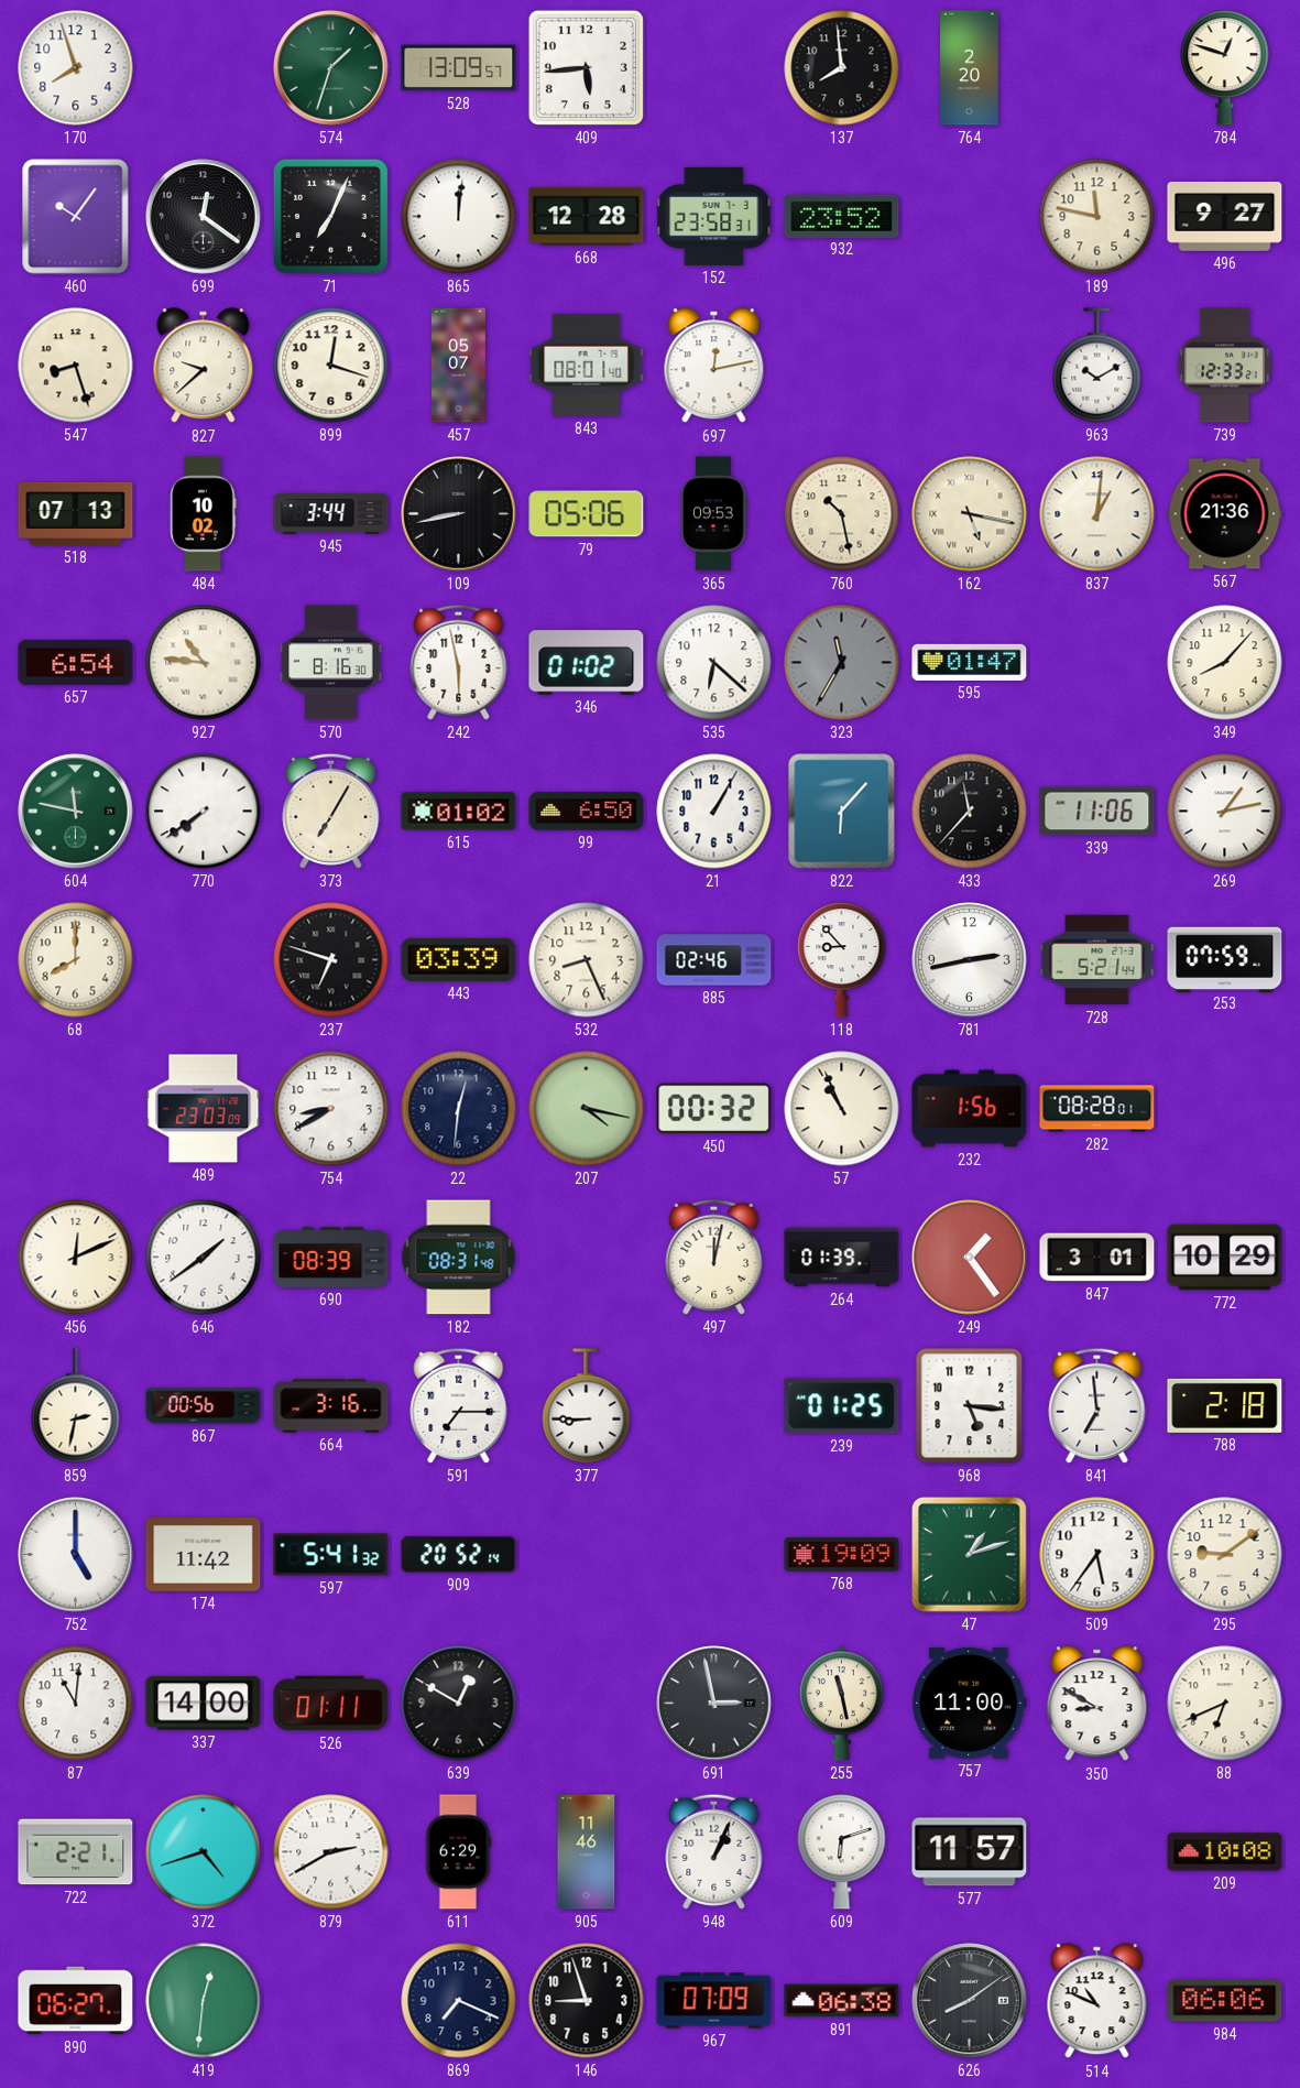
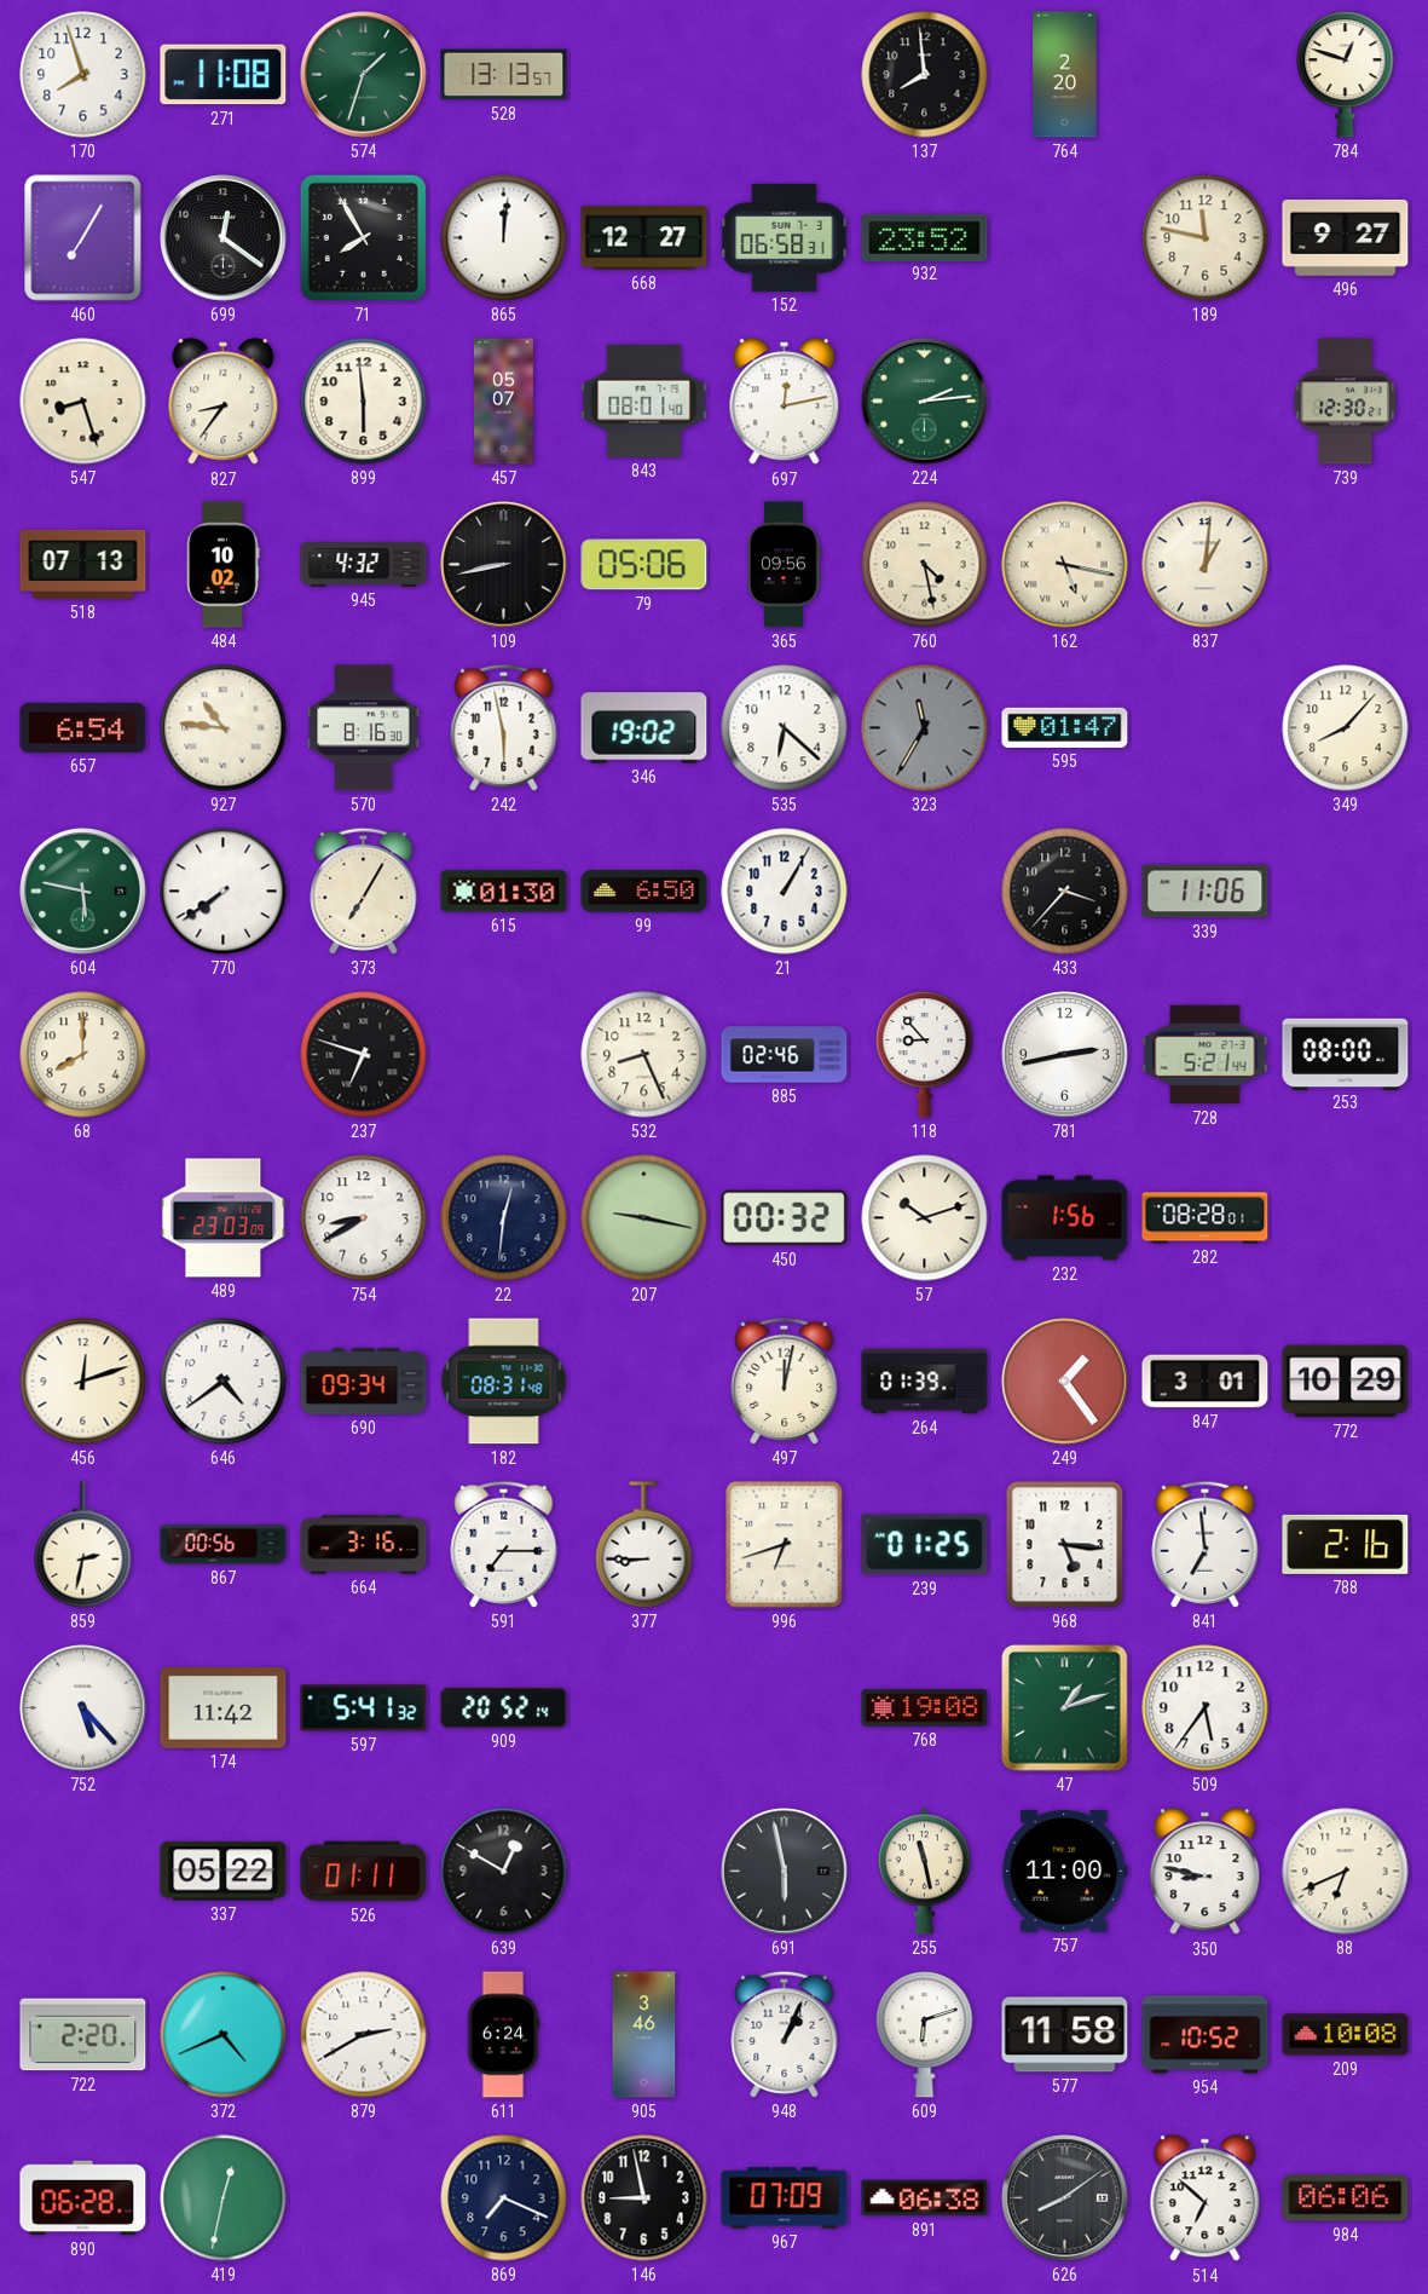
271: none -> 11:08 (224, 75)
528: 13:09 -> 13:13 (504, 75)
409: 5:44 -> none (586, 67)
460: 10:06 -> 7:05 (83, 238)
71: 7:04 -> 7:55 (363, 237)
668: 12:28 -> 12:27 (644, 238)
152: 23:58 -> 06:58 (785, 237)
827: 9:38 -> 8:36 (224, 402)
899: 12:18 -> 5:59 (364, 402)
224: none -> 2:14 (925, 402)
963: 10:10 -> none (1097, 366)
739: 12:33 -> 12:30 (1345, 402)
945: 3:44 -> 4:32 (364, 565)
365: 09:53 -> 09:56 (784, 565)
760: 10:28 -> 4:28 (925, 565)
567: 21:36 -> none (1225, 514)
346: 01:02 -> 19:02 (644, 728)
604: 11:47 -> 5:47 (83, 892)
615: 01:02 -> 01:30 (504, 892)
822: 6:07 -> none (842, 812)
433: 11:37 -> 3:37 (1065, 892)
269: 1:13 -> none (1225, 812)
443: 03:39 -> none (459, 959)
253: 07:59 -> 08:00 (1346, 1054)
207: 4:17 -> 9:17 (644, 1218)
57: 10:56 -> 10:12 (925, 1218)
456: 12:11 -> 12:12 (83, 1382)
646: 1:39 -> 4:39 (224, 1382)
690: 08:39 -> 09:34 (364, 1382)
996: none -> 6:42 (785, 1545)
788: 2:18 -> 2:16 (1346, 1544)
752: 5:00 -> 5:23 (83, 1708)
768: 19:09 -> 19:08 (925, 1708)
295: 9:09 -> none (1225, 1555)
87: 11:01 -> none (76, 1704)
337: 14:00 -> 05:22 (224, 1872)
691: 2:58 -> 5:58 (785, 1872)
350: 8:50 -> 8:47 (1206, 1872)
722: 2:21 -> 2:20 (83, 2035)
372: 4:42 -> 4:41 (224, 2035)
611: 6:29 -> 6:24 (503, 2035)
905: 11:46 -> 3:46 (644, 2035)
577: 11:57 -> 11:58 (1065, 2035)
954: none -> 10:52 (1206, 2035)
890: 06:27 -> 06:28 (83, 2198)
419: 12:31 -> 12:32 (224, 2198)
146: 8:57 -> 8:58 (644, 2198)
514: 10:49 -> 6:52 (1206, 2198)
